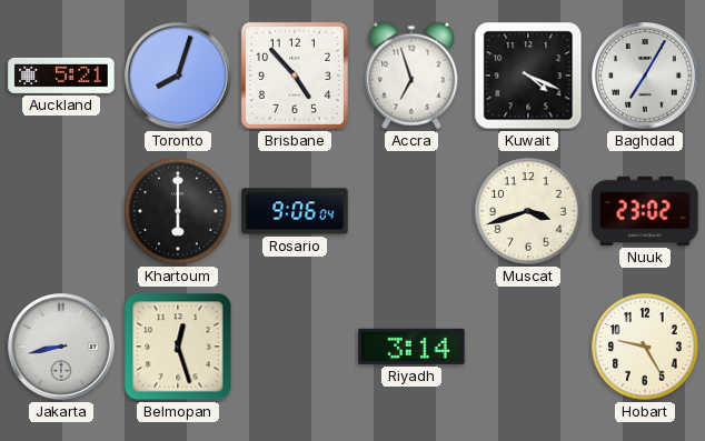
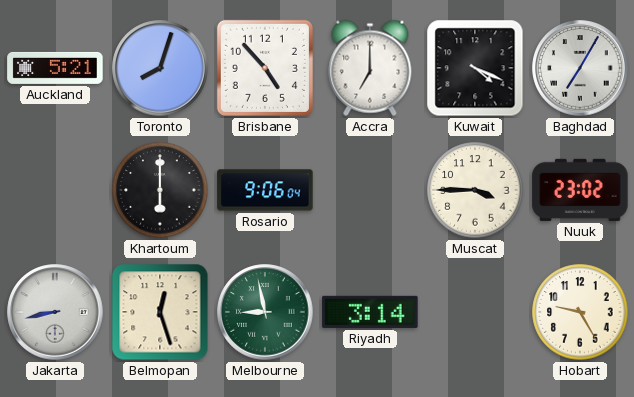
Accra: 6:57 -> 7:00 (370, 68)
Muscat: 3:42 -> 3:45 (475, 190)
Melbourne: none -> 8:58 (265, 312)
